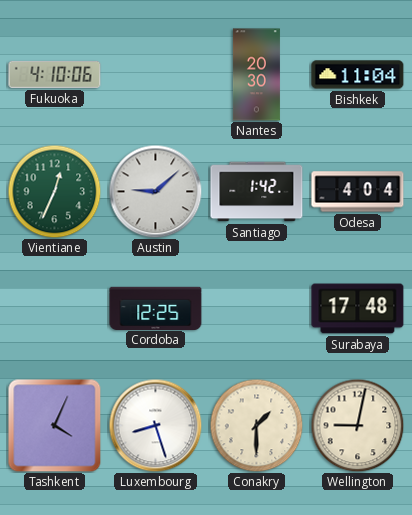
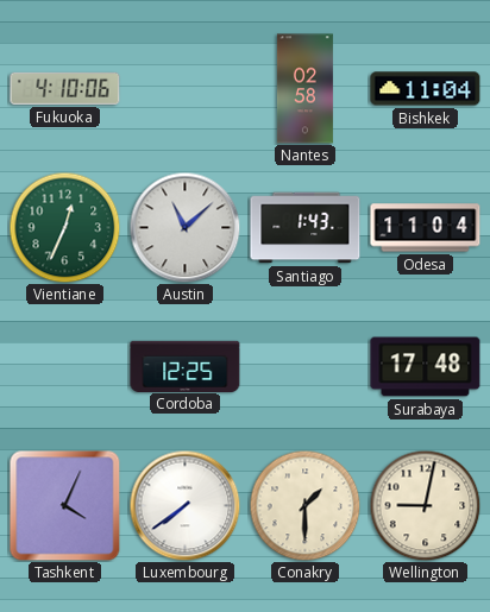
Nantes: 20:30 -> 02:58 (304, 89)
Austin: 9:08 -> 11:08 (184, 227)
Santiago: 1:42 -> 1:43 (306, 228)
Odesa: 4:04 -> 11:04 (426, 228)
Luxembourg: 8:27 -> 7:39 (184, 505)
